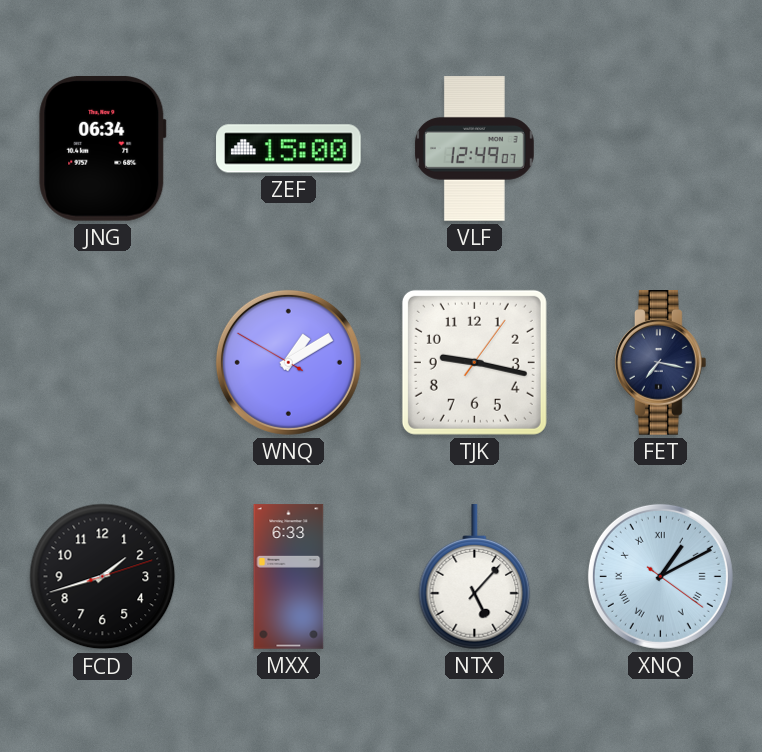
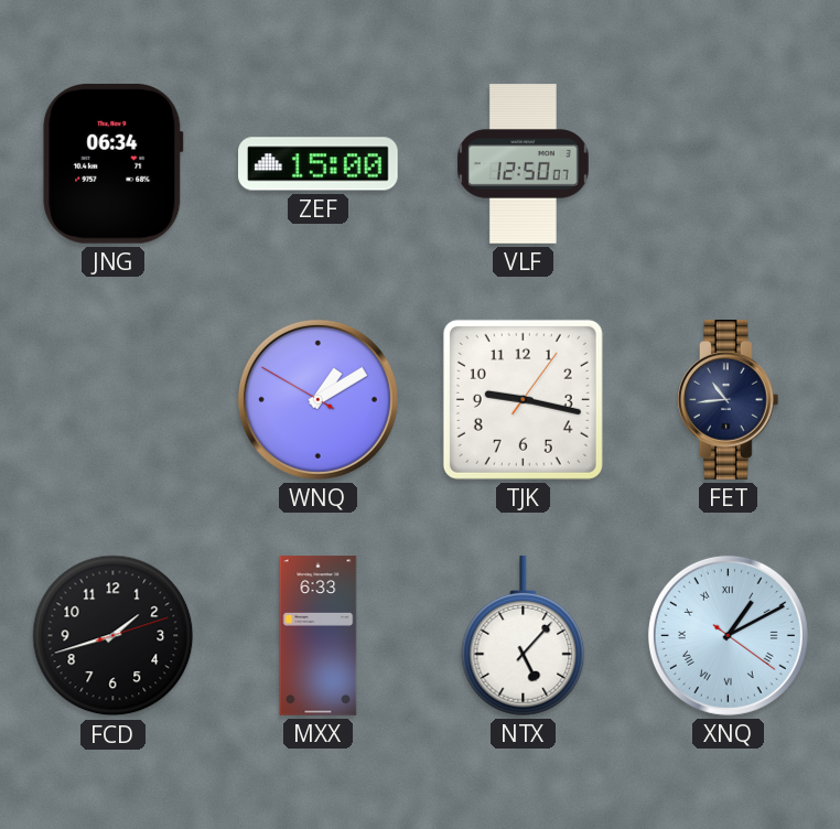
VLF: 12:49 -> 12:50 (524, 164)
FET: 7:17 -> 10:44 (729, 400)
